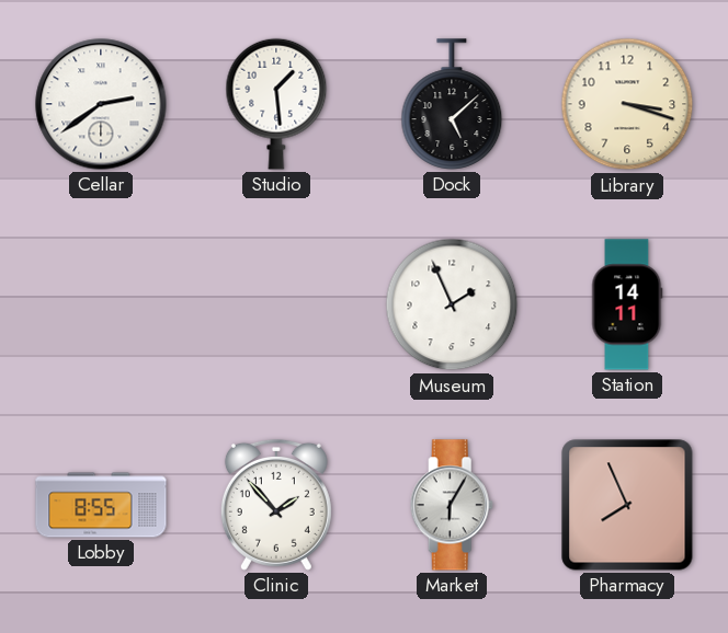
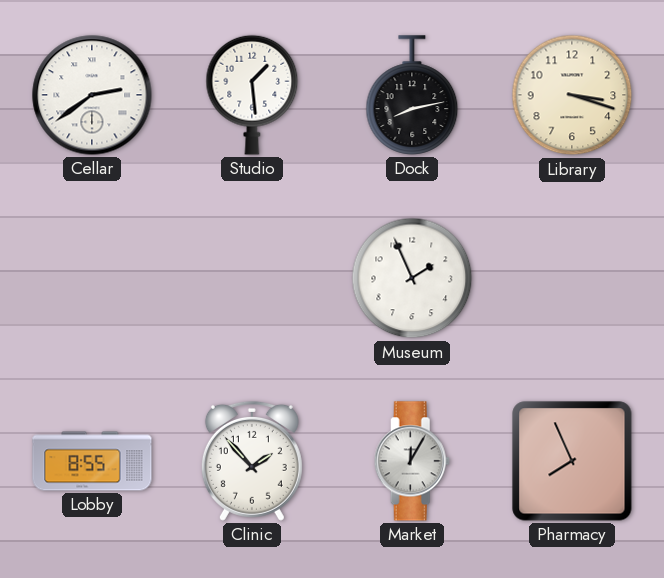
Dock: 5:08 -> 8:13 (412, 95)
Station: 14:11 -> none (627, 304)
Market: 6:05 -> 12:05 (412, 461)
